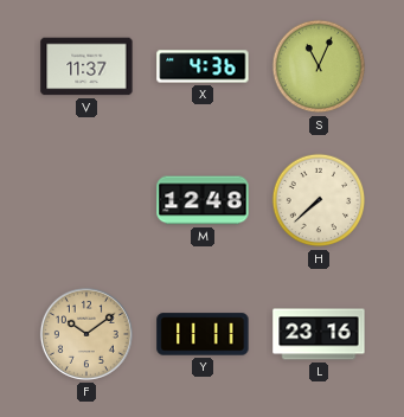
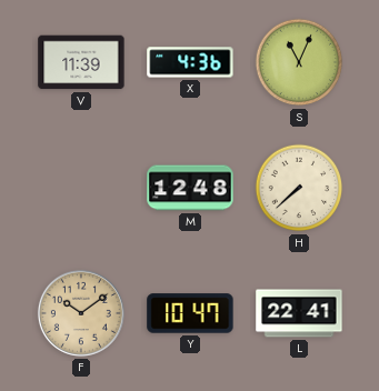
V: 11:37 -> 11:39 (81, 62)
Y: 11:11 -> 10:47 (190, 313)
L: 23:16 -> 22:41 (299, 313)
